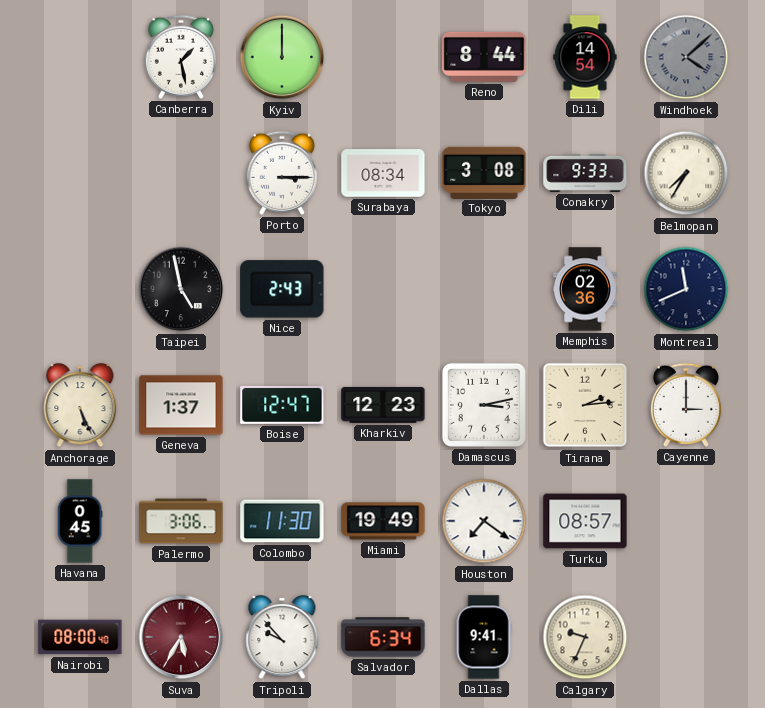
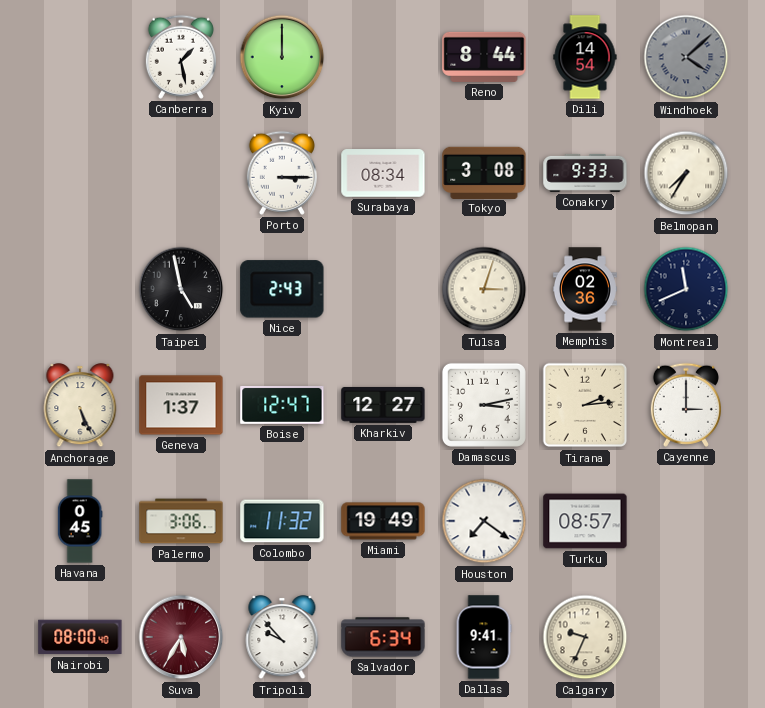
Tulsa: none -> 3:03 (484, 289)
Kharkiv: 12:23 -> 12:27 (383, 405)
Colombo: 11:30 -> 11:32 (282, 521)
